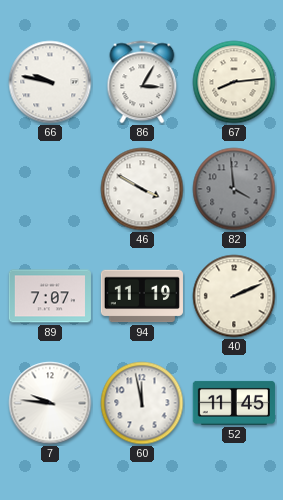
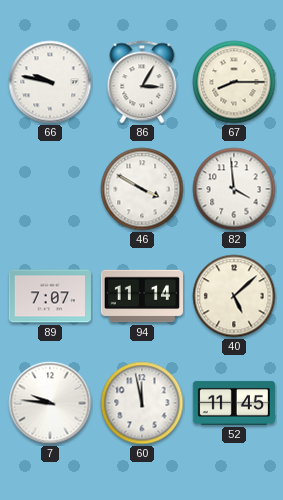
67: 8:14 -> 8:15 (234, 82)
82 dial: grey -> white (234, 189)
94: 11:19 -> 11:14 (141, 296)
40: 2:11 -> 5:08 (234, 296)
